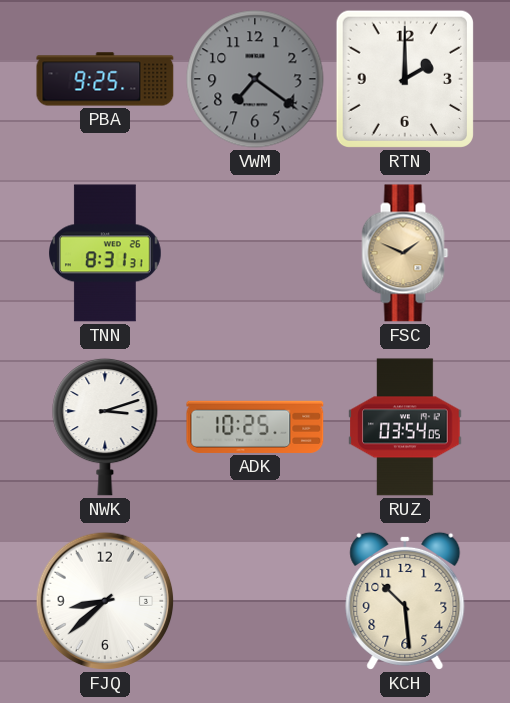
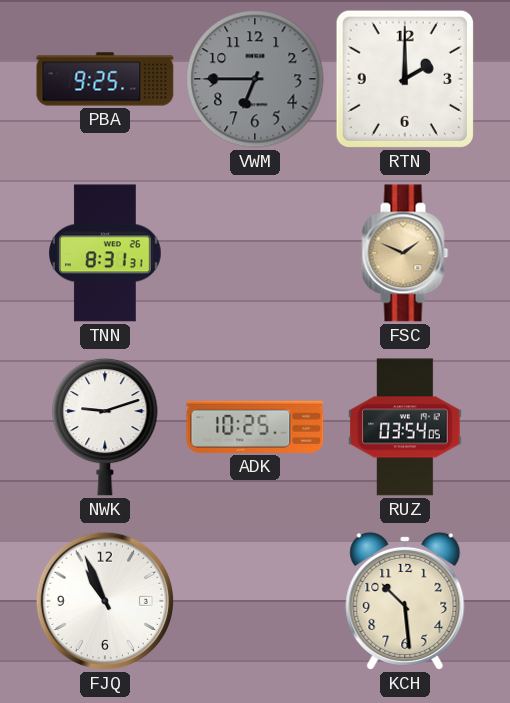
VWM: 7:21 -> 6:45 (255, 79)
NWK: 3:12 -> 9:12 (105, 427)
FJQ: 8:38 -> 10:56 (105, 601)
